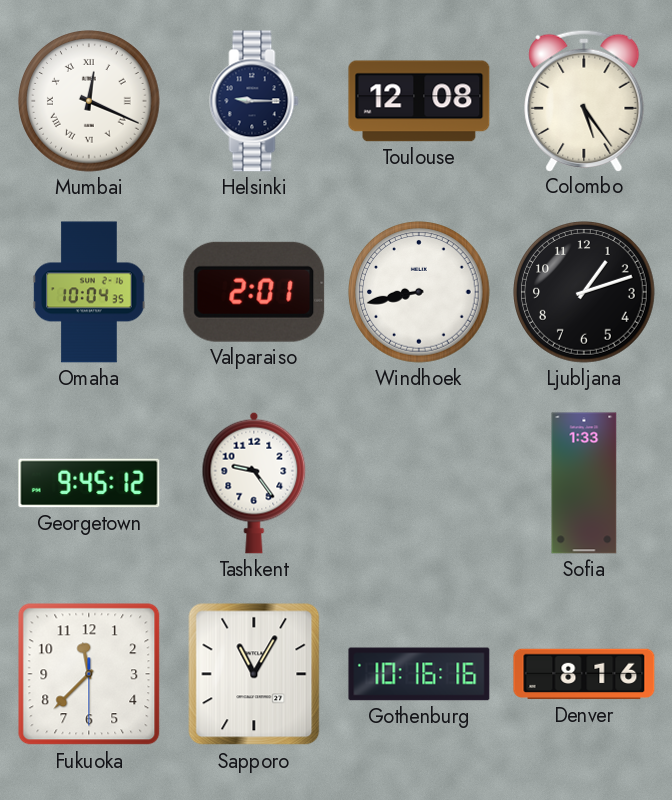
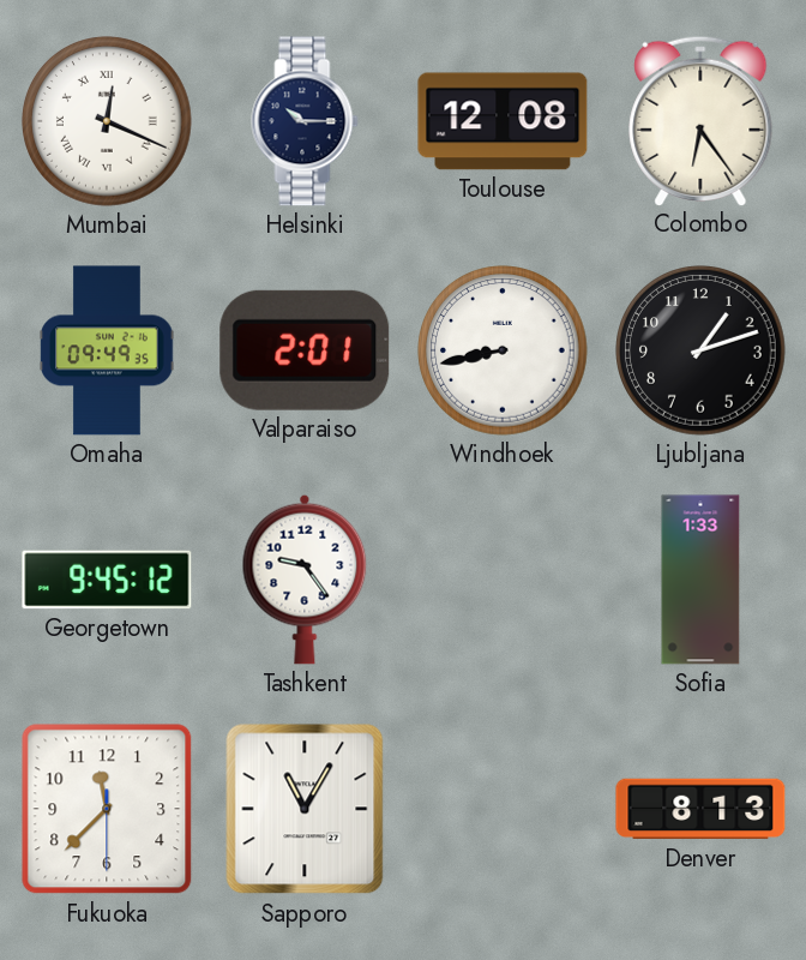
Helsinki: 9:15 -> 10:15 (305, 121)
Colombo: 5:24 -> 6:24 (700, 120)
Omaha: 10:04 -> 09:49 (107, 350)
Gothenburg: 10:16 -> none (419, 674)
Denver: 8:16 -> 8:13 (700, 809)
